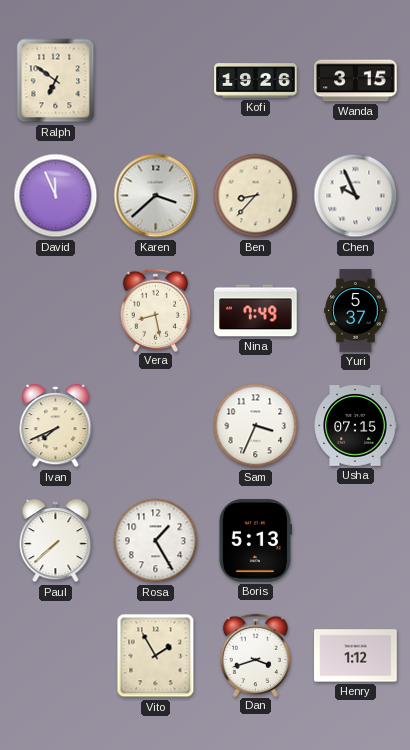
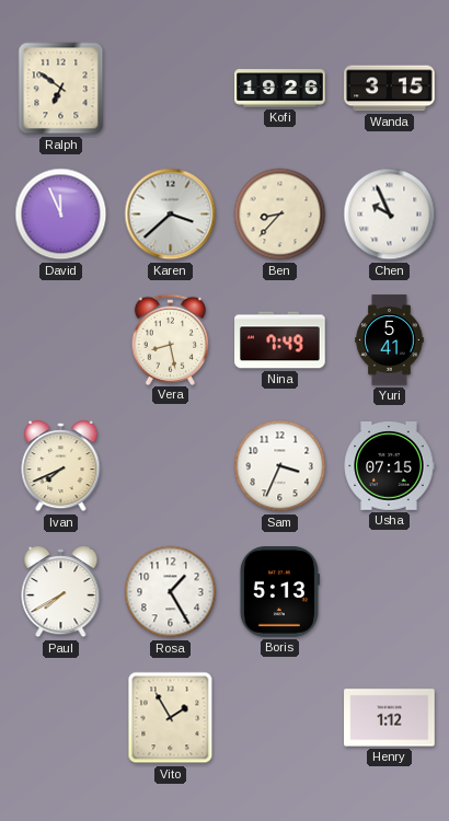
Yuri: 5:37 -> 5:41 (390, 340)
Paul: 7:38 -> 7:40 (61, 593)
Dan: 3:42 -> none (256, 655)
